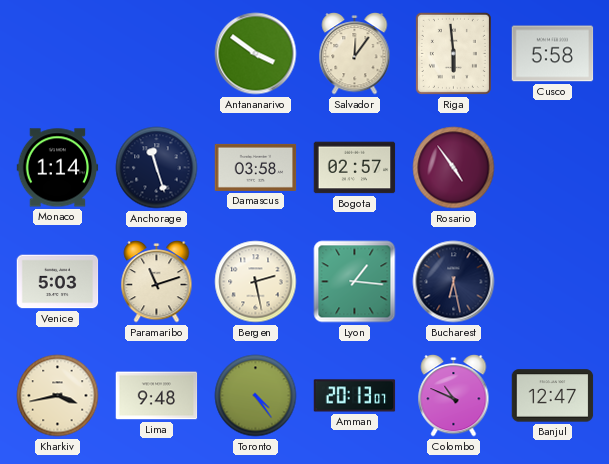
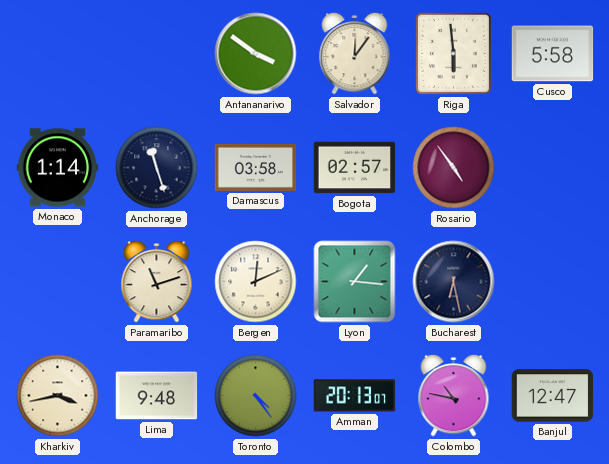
Venice: 5:03 -> none (58, 282)
Bergen: 2:28 -> 12:11 (256, 282)
Colombo: 10:49 -> 10:47 (454, 396)
